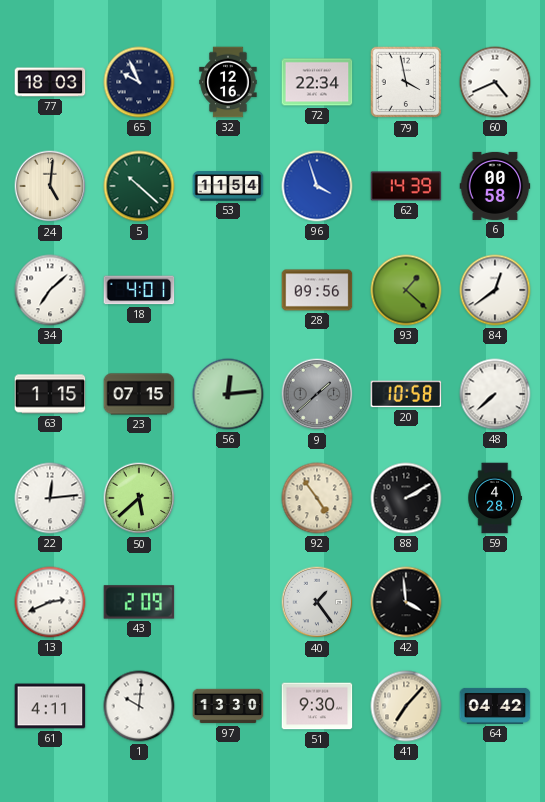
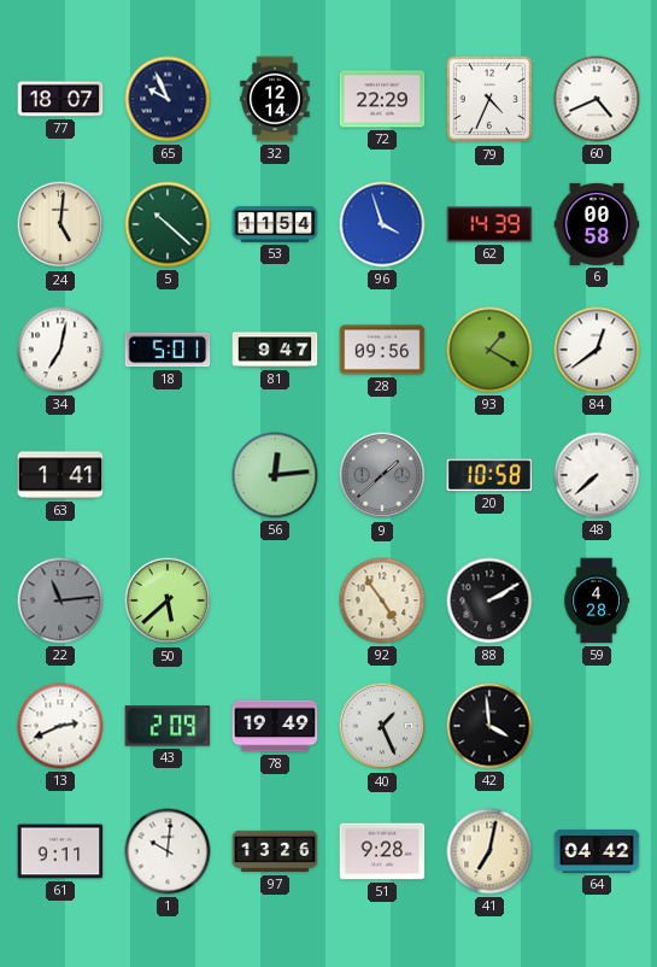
77: 18:03 -> 18:07 (60, 99)
32: 12:16 -> 12:14 (275, 99)
72: 22:34 -> 22:29 (382, 99)
79: 3:58 -> 4:34 (489, 99)
34: 7:08 -> 7:02 (60, 350)
18: 4:01 -> 5:01 (168, 350)
81: none -> 9:47 (275, 350)
93: 1:22 -> 1:20 (489, 350)
63: 1:15 -> 1:41 (60, 475)
23: 07:15 -> none (139, 394)
22: 12:14 -> 11:14 (60, 600)
22 dial: white -> grey (60, 600)
78: none -> 19:49 (275, 726)
40: 1:24 -> 1:26 (382, 726)
61: 4:11 -> 9:11 (60, 851)
97: 13:30 -> 13:26 (275, 851)
51: 9:30 -> 9:28 (382, 851)
41: 7:07 -> 7:02 (489, 851)
